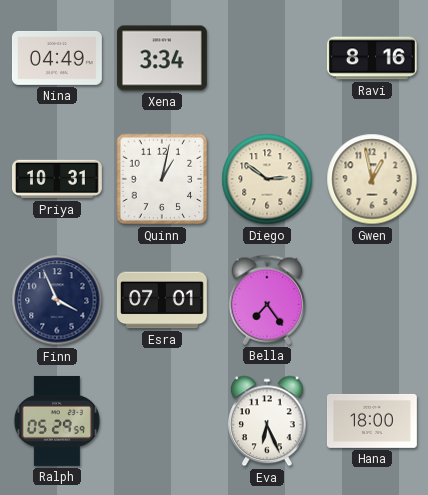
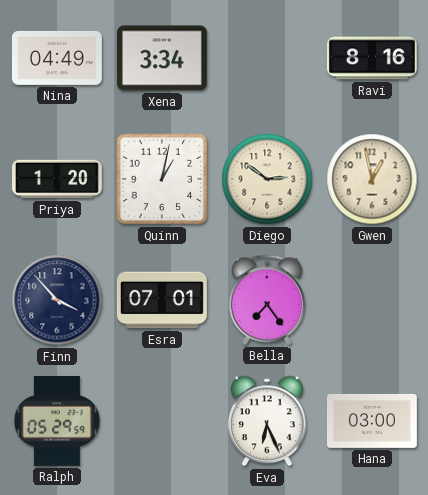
Priya: 10:31 -> 1:20 (58, 179)
Finn: 3:56 -> 3:53 (57, 300)
Hana: 18:00 -> 03:00 (372, 421)
